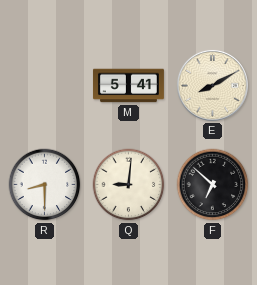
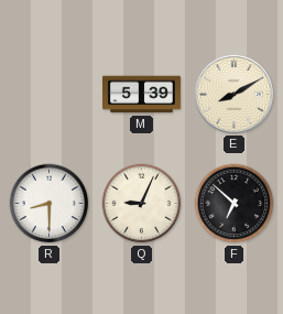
M: 5:41 -> 5:39 (141, 95)
Q: 9:01 -> 9:04 (142, 204)
